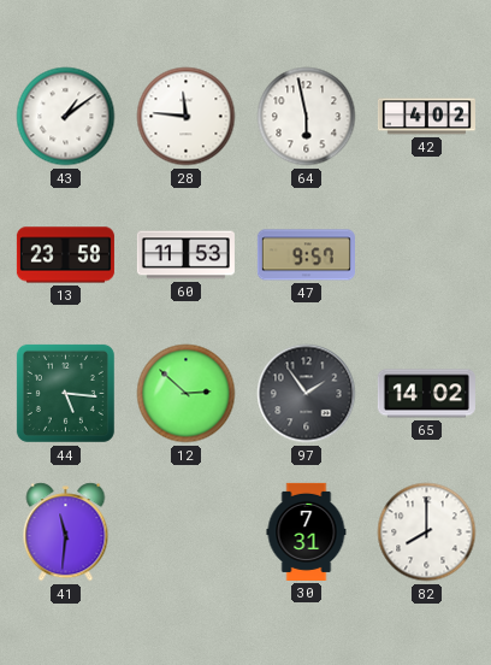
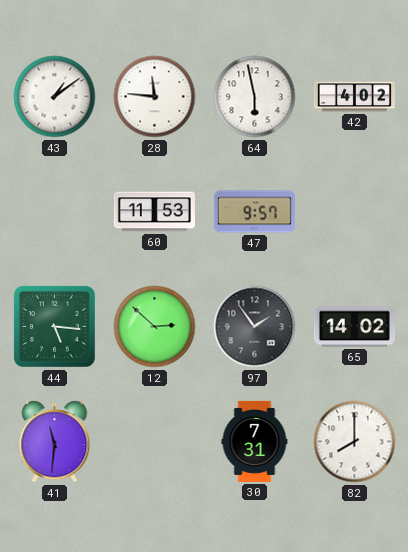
13: 23:58 -> none (65, 255)
